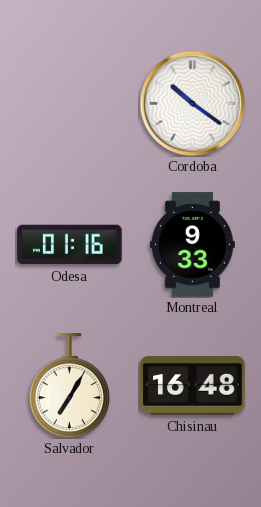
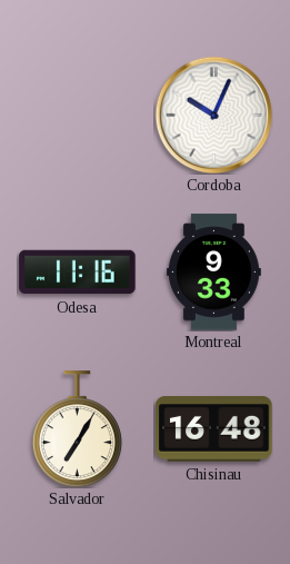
Cordoba: 10:21 -> 10:04 (213, 115)
Odesa: 01:16 -> 11:16 (78, 273)
